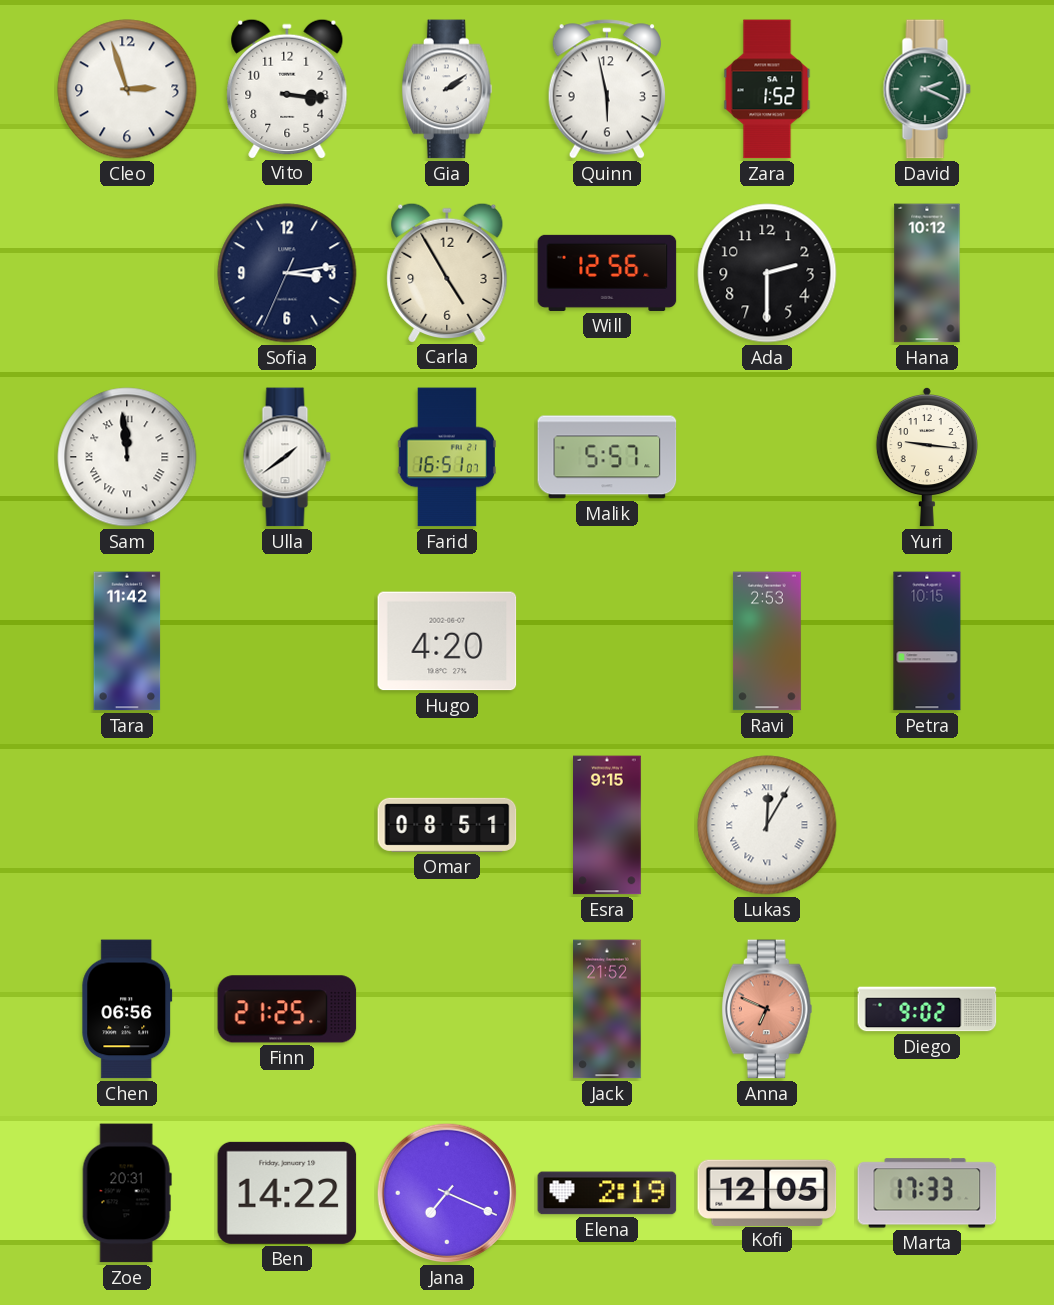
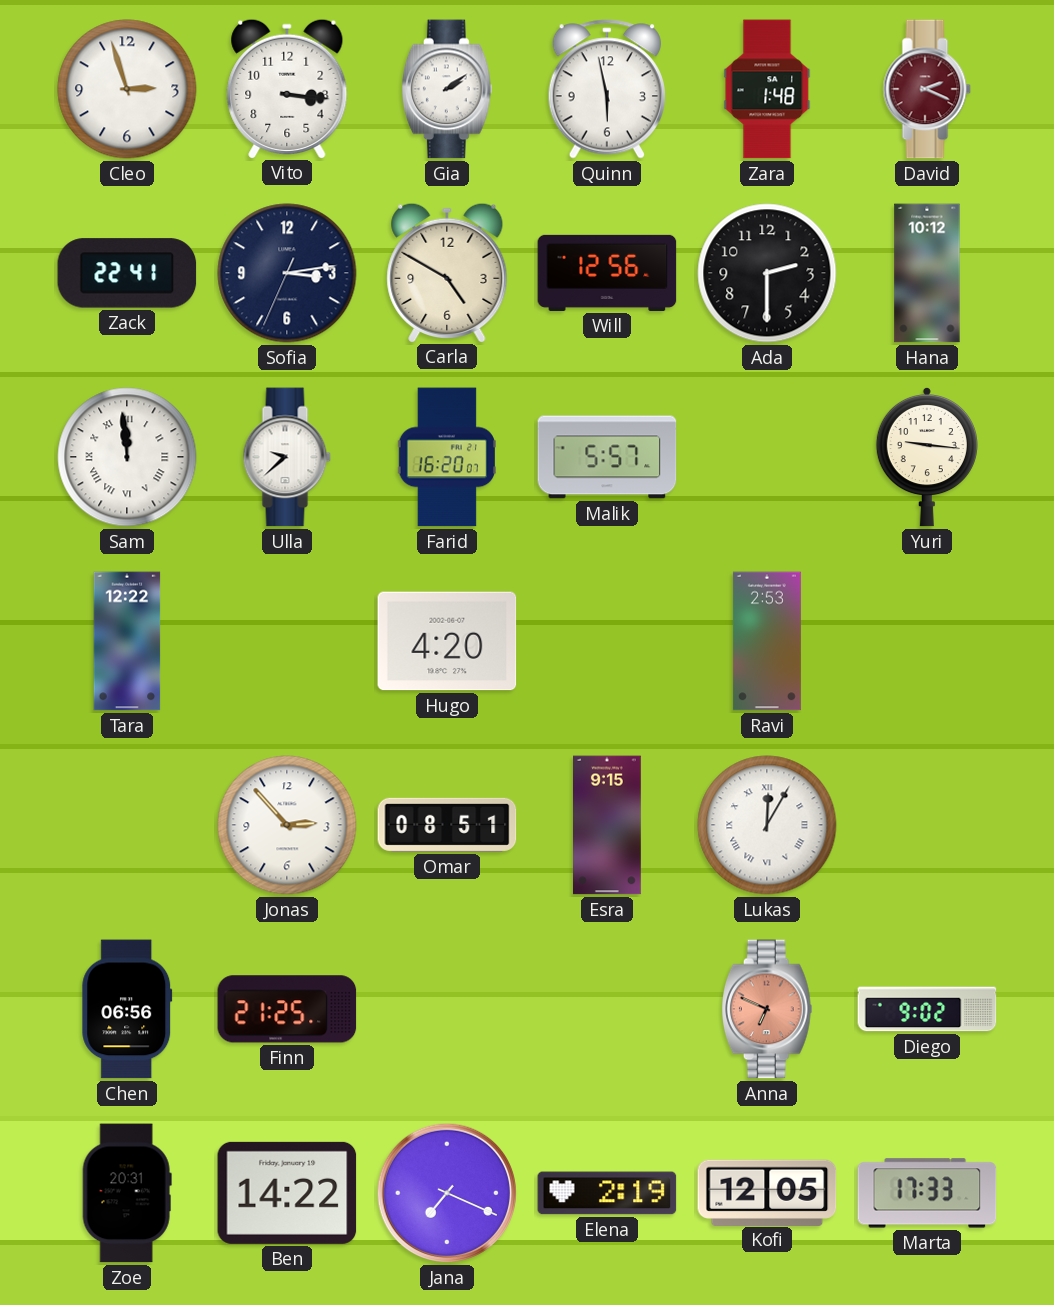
Zara: 1:52 -> 1:48 (767, 89)
David dial: green -> burgundy (927, 89)
Zack: none -> 22:41 (127, 273)
Carla: 4:55 -> 4:50 (447, 272)
Ulla: 1:39 -> 9:38 (287, 457)
Farid: 16:51 -> 16:20 (446, 457)
Tara: 11:42 -> 12:22 (127, 641)
Petra: 10:15 -> none (927, 641)
Jonas: none -> 2:53 (287, 825)
Jack: 21:52 -> none (607, 1009)
